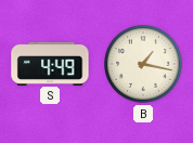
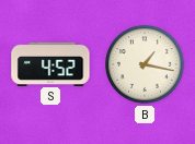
S: 4:49 -> 4:52 (50, 63)
